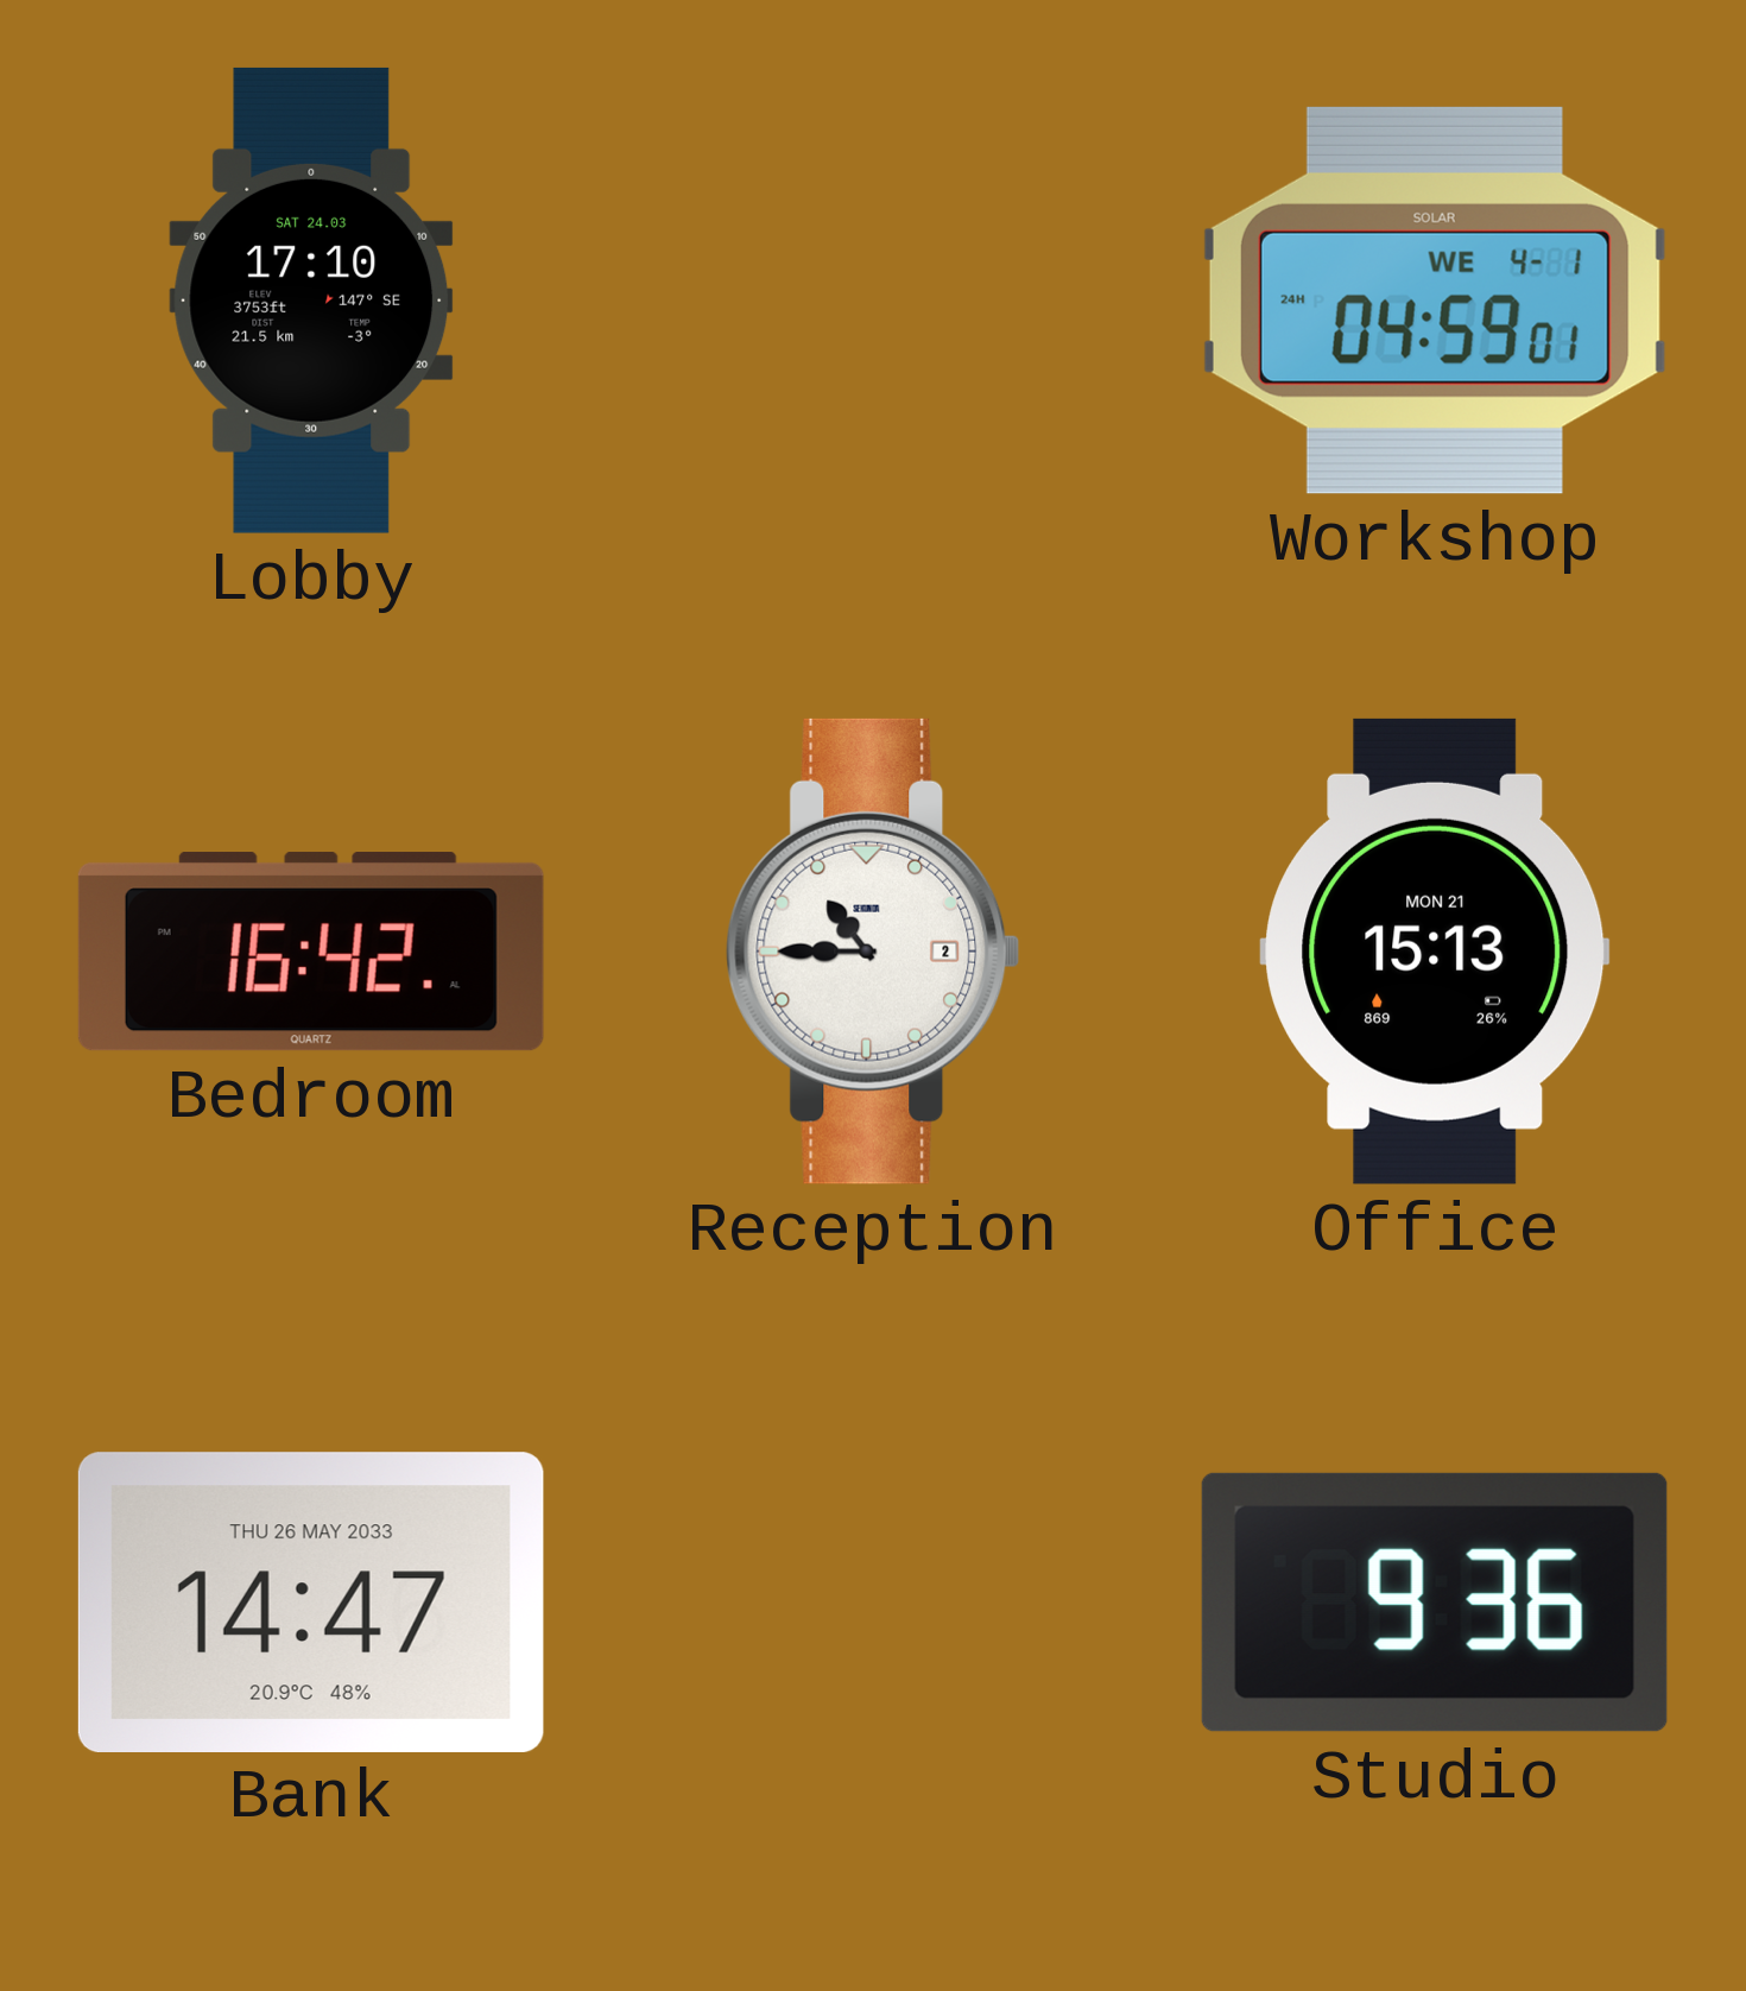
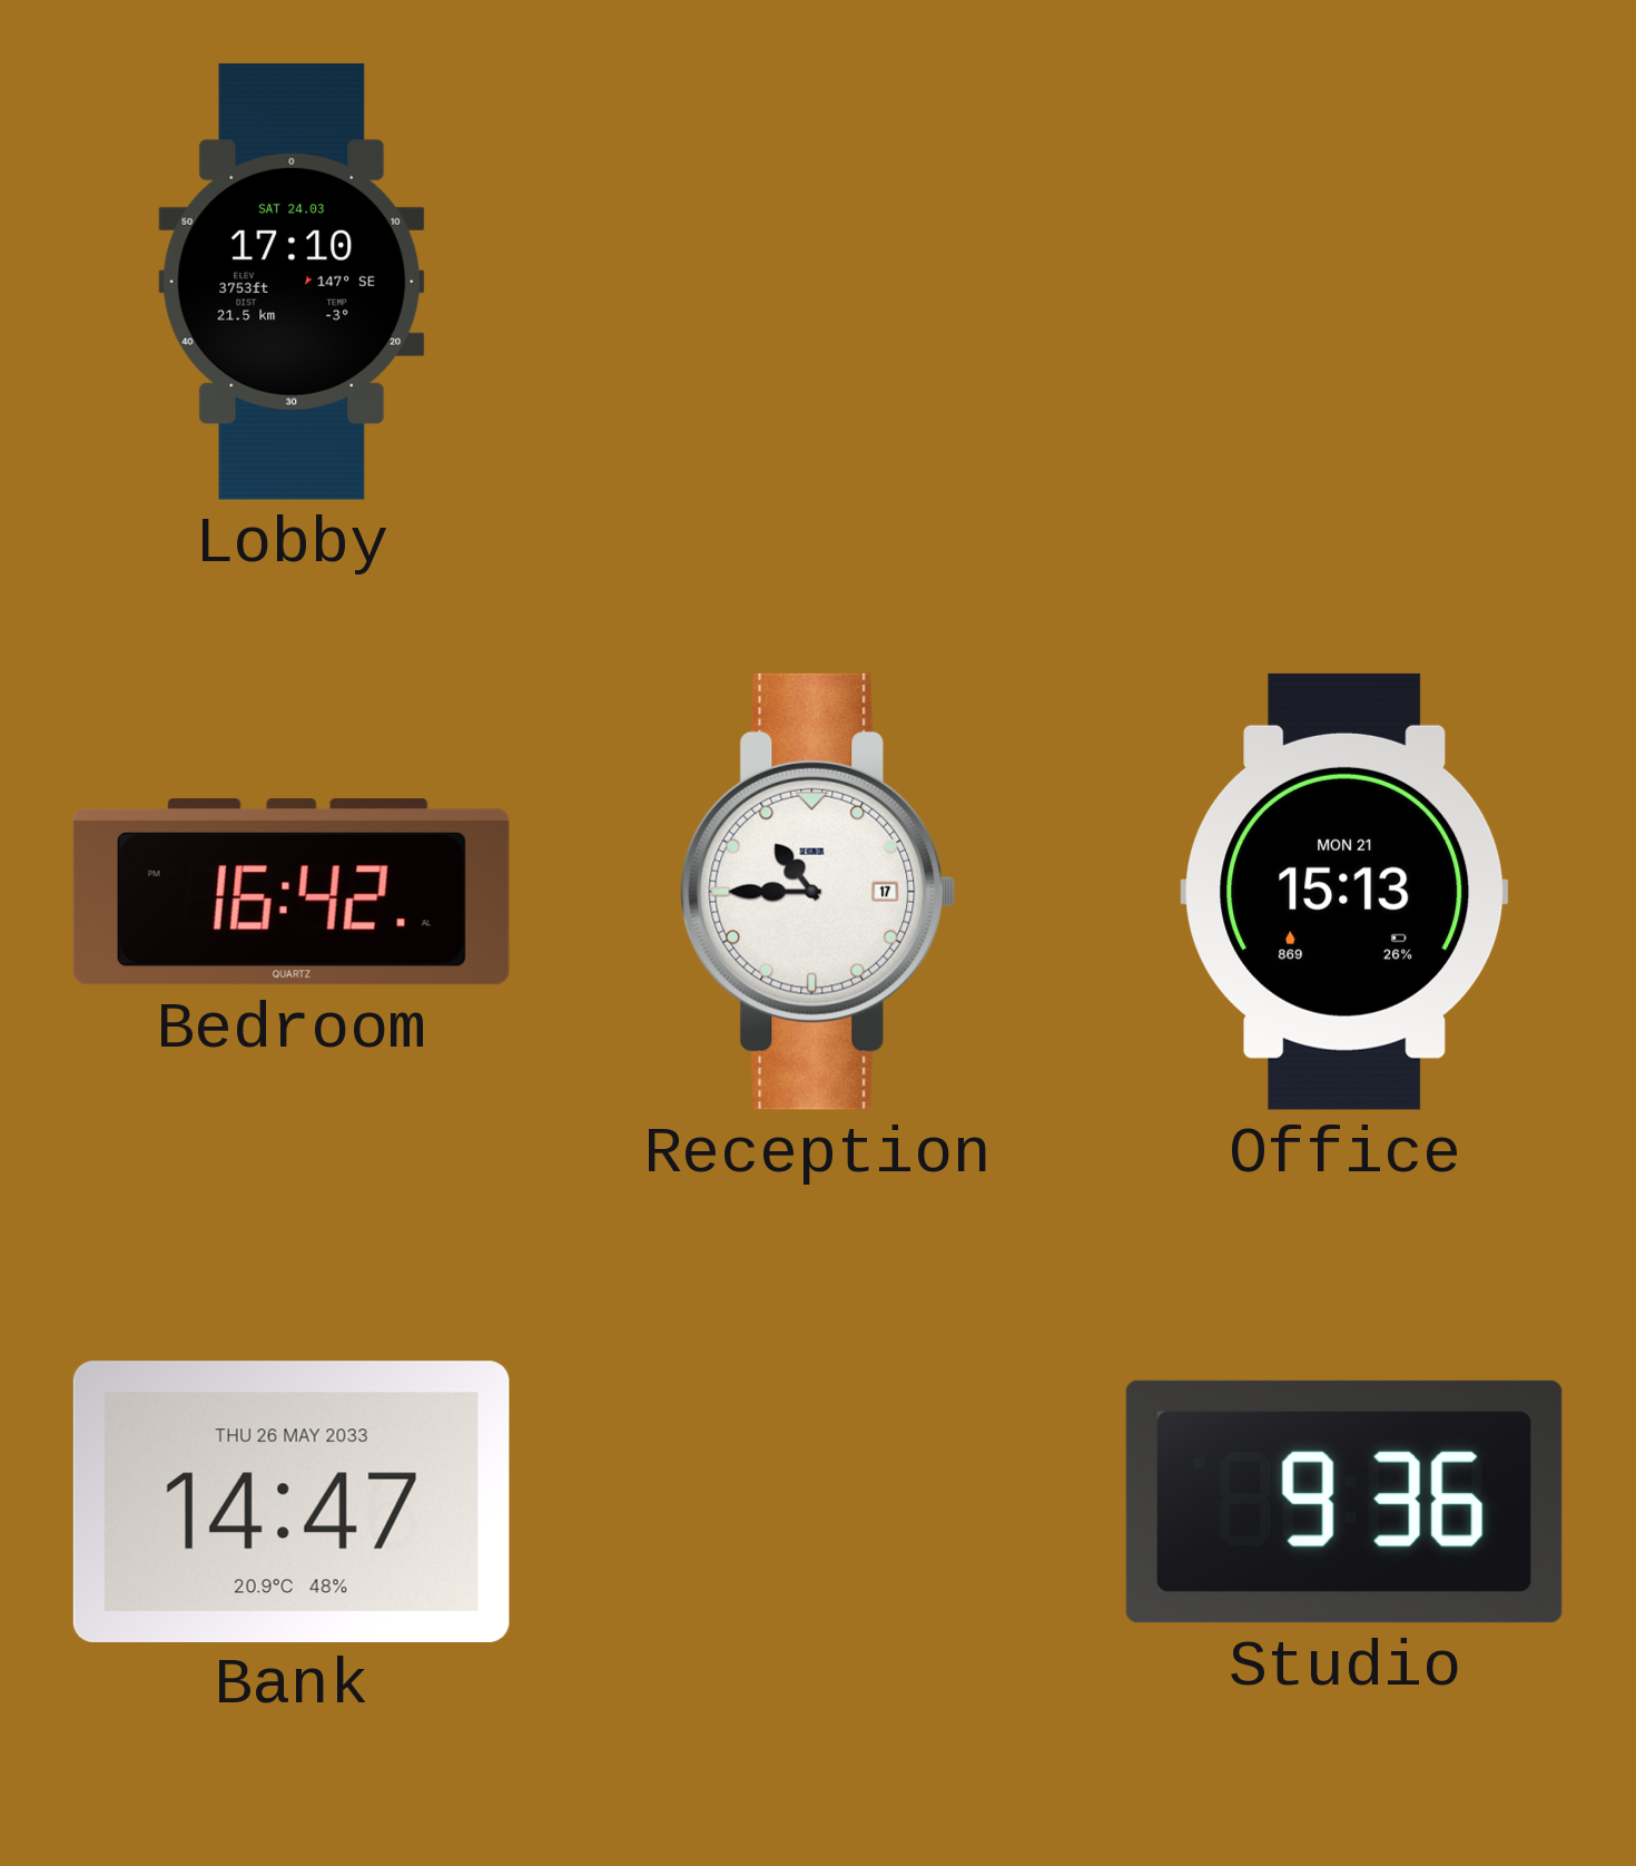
Workshop: 04:59 -> none (1435, 301)
Reception date: 2 -> 17 (818, 892)
